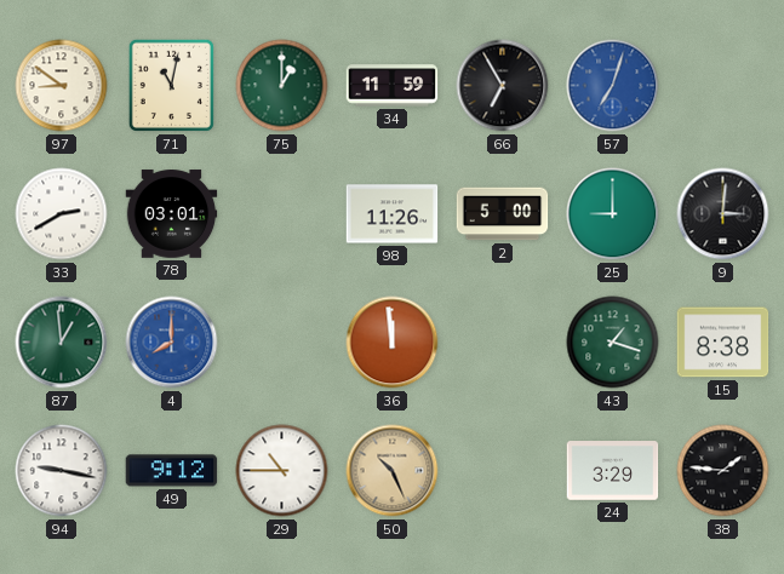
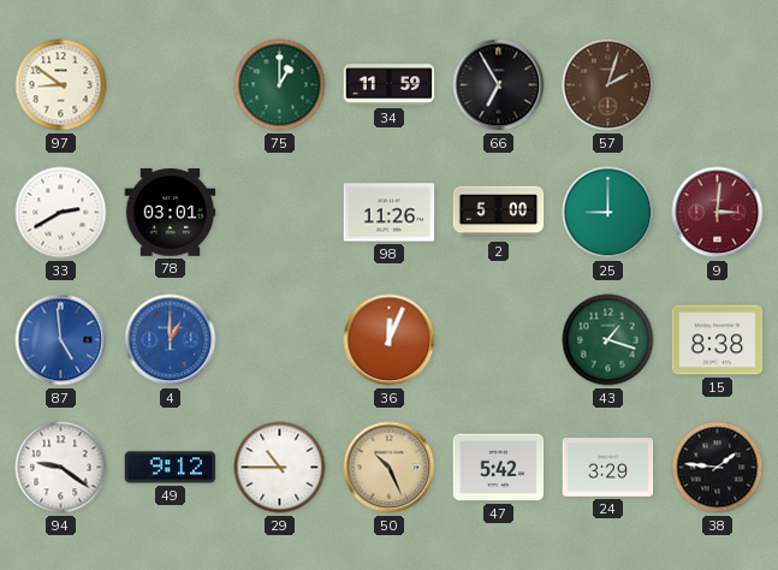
71: 11:02 -> none (171, 85)
57: 7:03 -> 2:03 (608, 85)
57 dial: blue -> brown (608, 85)
9 dial: black -> burgundy (718, 213)
87: 12:59 -> 4:59 (61, 340)
87 dial: green -> blue (61, 340)
4: 8:00 -> 1:00 (171, 340)
36: 11:59 -> 12:04 (390, 340)
94: 9:17 -> 9:21 (61, 468)
47: none -> 5:42 (499, 468)
